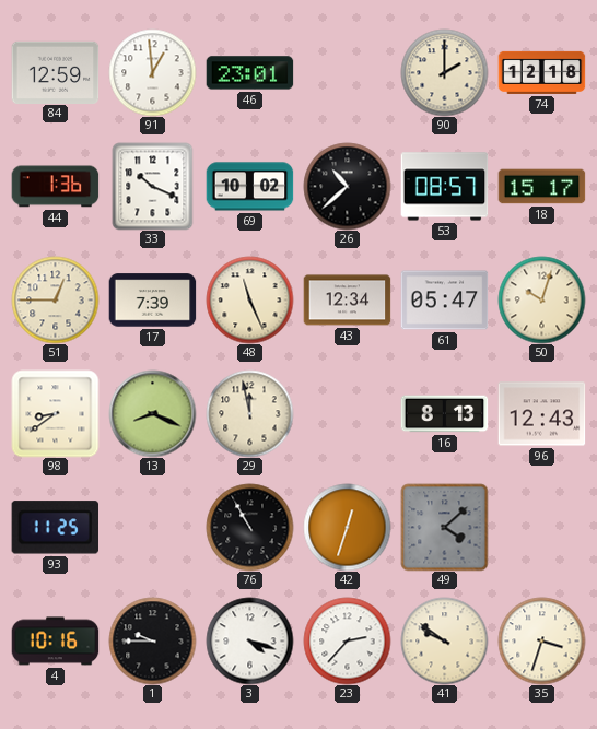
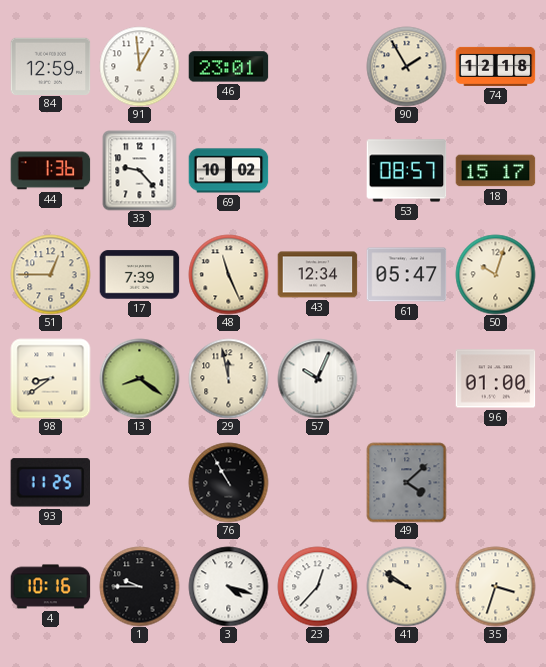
90: 2:00 -> 1:55 (406, 66)
33: 10:19 -> 9:23 (140, 170)
26: 10:38 -> none (347, 186)
13: 8:19 -> 8:21 (139, 378)
57: none -> 10:04 (317, 378)
16: 8:13 -> none (444, 414)
96: 12:43 -> 01:00 (495, 379)
42: 12:33 -> none (347, 527)
23: 2:37 -> 12:37 (317, 586)
